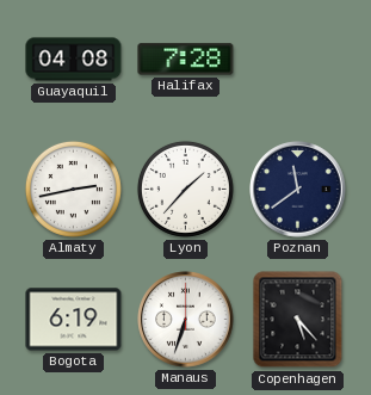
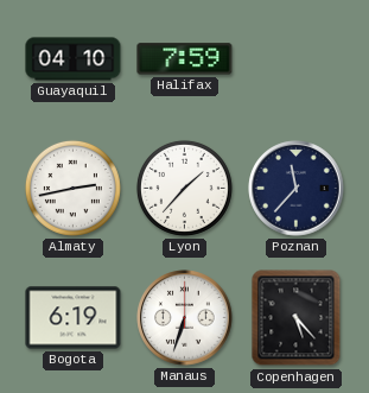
Guayaquil: 04:08 -> 04:10 (74, 59)
Halifax: 7:28 -> 7:59 (185, 59)
Poznan: 11:39 -> 11:37 (297, 189)
